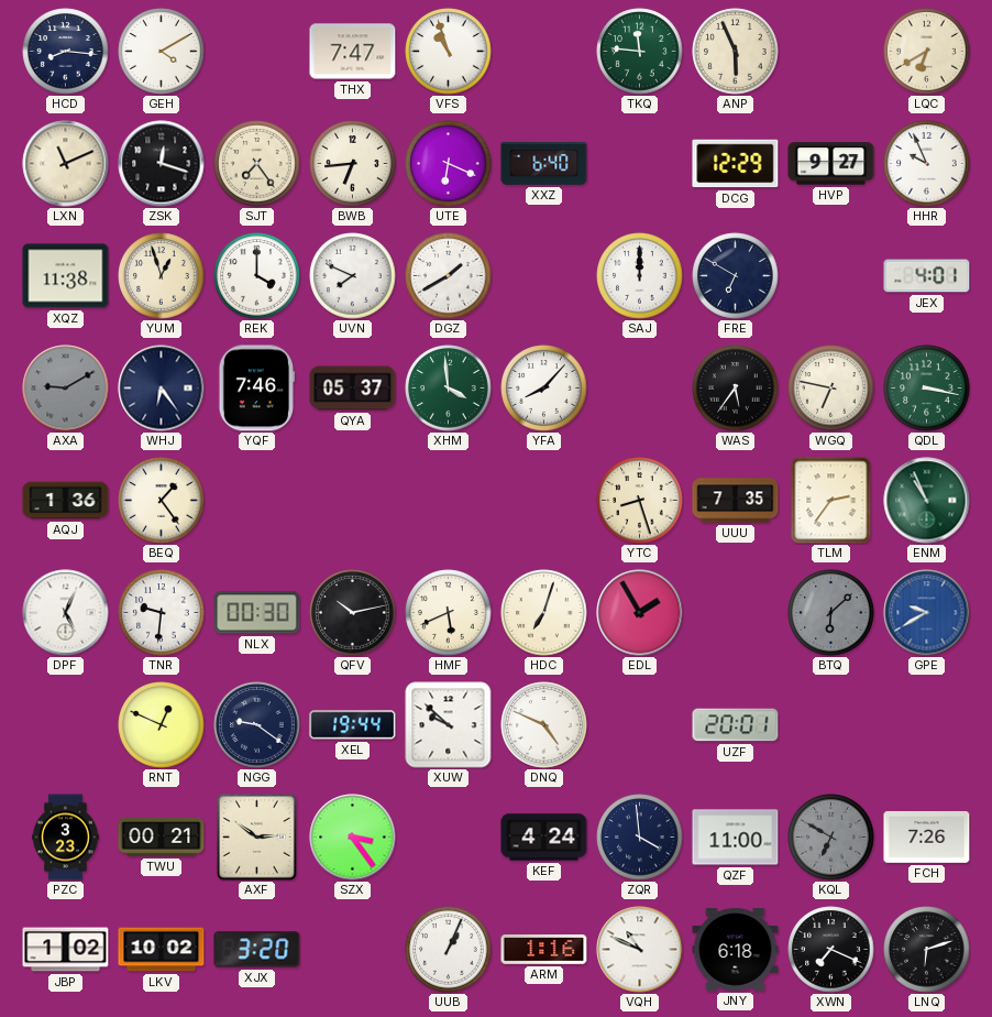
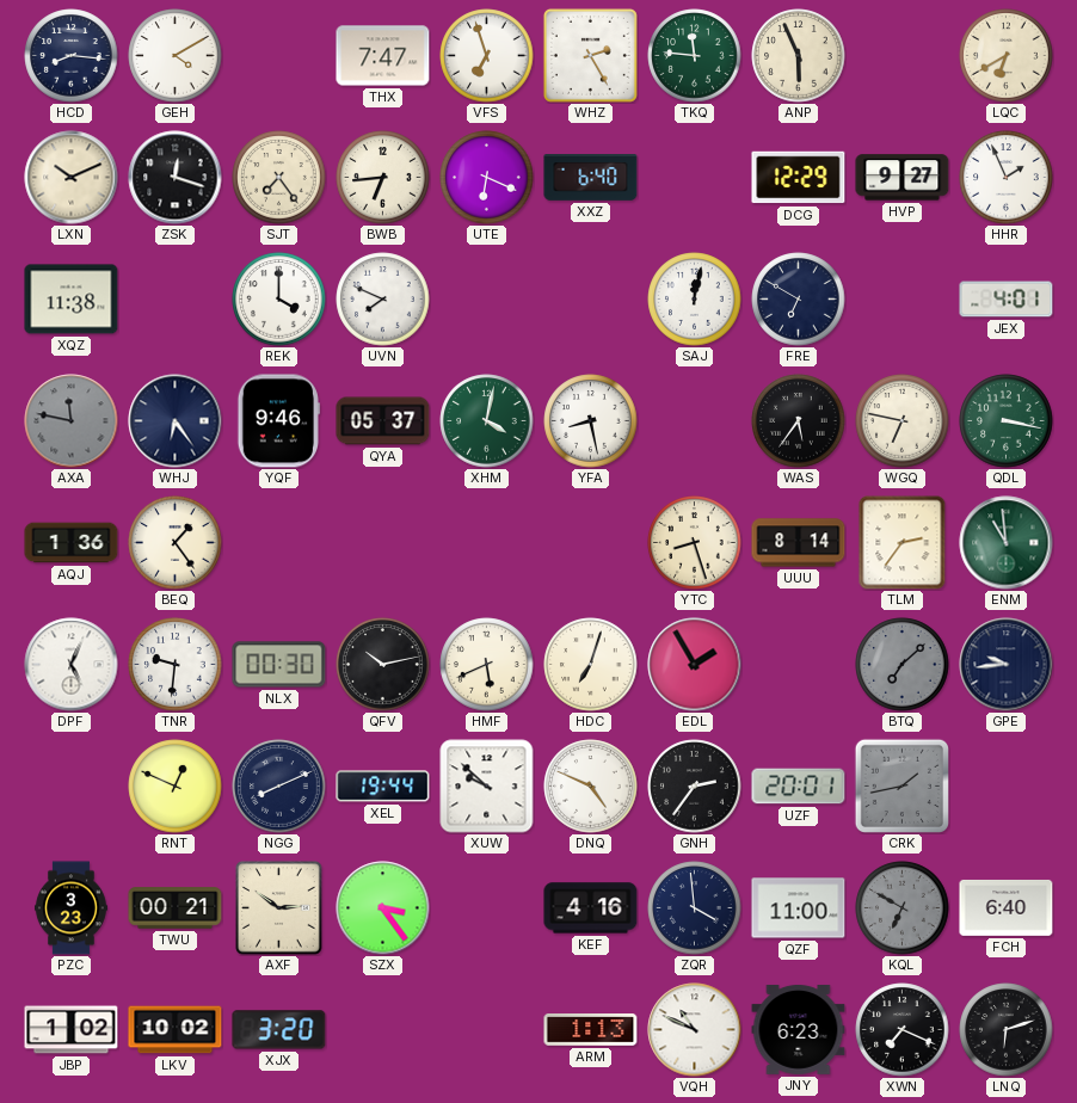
VFS: 10:57 -> 6:57 (487, 56)
WHZ: none -> 2:25 (590, 55)
LXN: 11:11 -> 10:11 (72, 178)
HHR: 9:56 -> 1:56 (1007, 178)
YUM: 12:57 -> none (162, 276)
DGZ: 1:40 -> none (449, 276)
SAJ: 12:00 -> 12:02 (695, 300)
AXA: 9:10 -> 11:47 (72, 421)
YQF: 7:46 -> 9:46 (278, 421)
XHM: 3:59 -> 4:02 (487, 421)
YFA: 8:07 -> 8:28 (591, 421)
UUU: 7:35 -> 8:14 (799, 543)
ENM: 10:56 -> 10:59 (1007, 543)
BTQ: 6:08 -> 7:08 (903, 665)
GPE: 9:40 -> 9:44 (1007, 665)
GPE dial: blue -> navy (1007, 665)
NGG: 9:21 -> 8:11 (279, 787)
GNH: none -> 2:36 (695, 787)
CRK: none -> 1:43 (901, 785)
KEF: 4:24 -> 4:16 (591, 908)
FCH: 7:26 -> 6:40 (1007, 907)
UUB: 1:04 -> none (449, 950)
ARM: 1:16 -> 1:13 (591, 1030)
JNY: 6:18 -> 6:23 (799, 1029)
